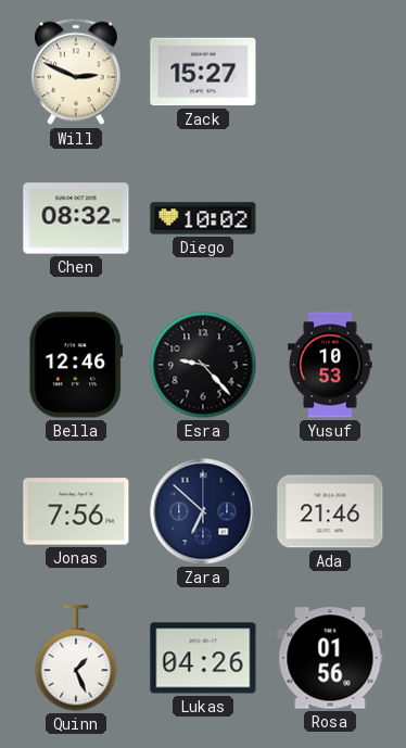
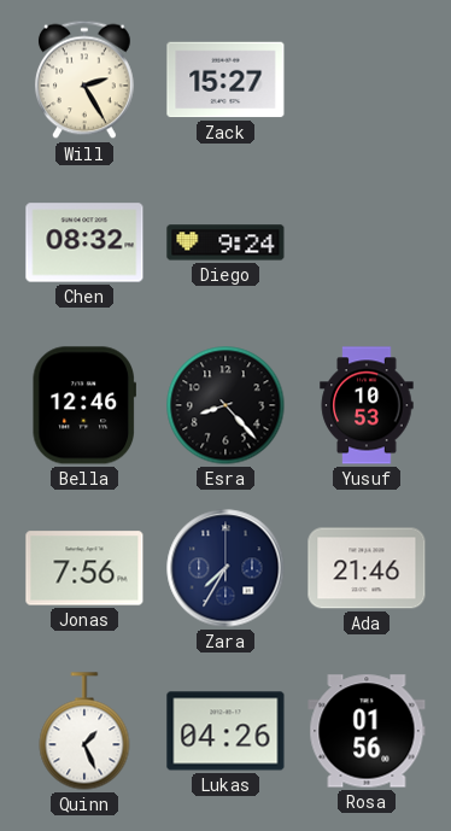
Will: 2:49 -> 2:25 (84, 80)
Diego: 10:02 -> 9:24 (225, 242)
Esra: 9:23 -> 8:23 (225, 405)
Zara: 6:52 -> 7:35 (225, 568)
